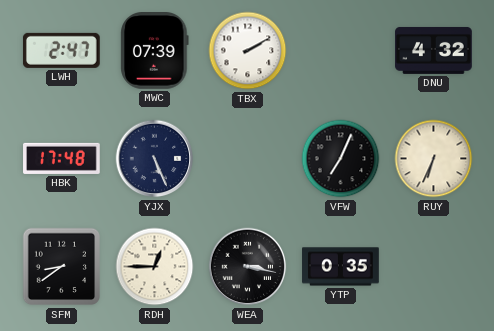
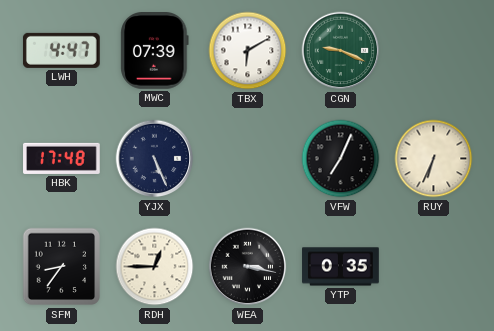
LWH: 2:47 -> 4:47 (61, 50)
TBX: 2:10 -> 6:10 (248, 51)
CGN: none -> 9:19 (341, 51)
DNU: 4:32 -> none (434, 50)
SFM: 8:39 -> 8:36 (62, 267)
